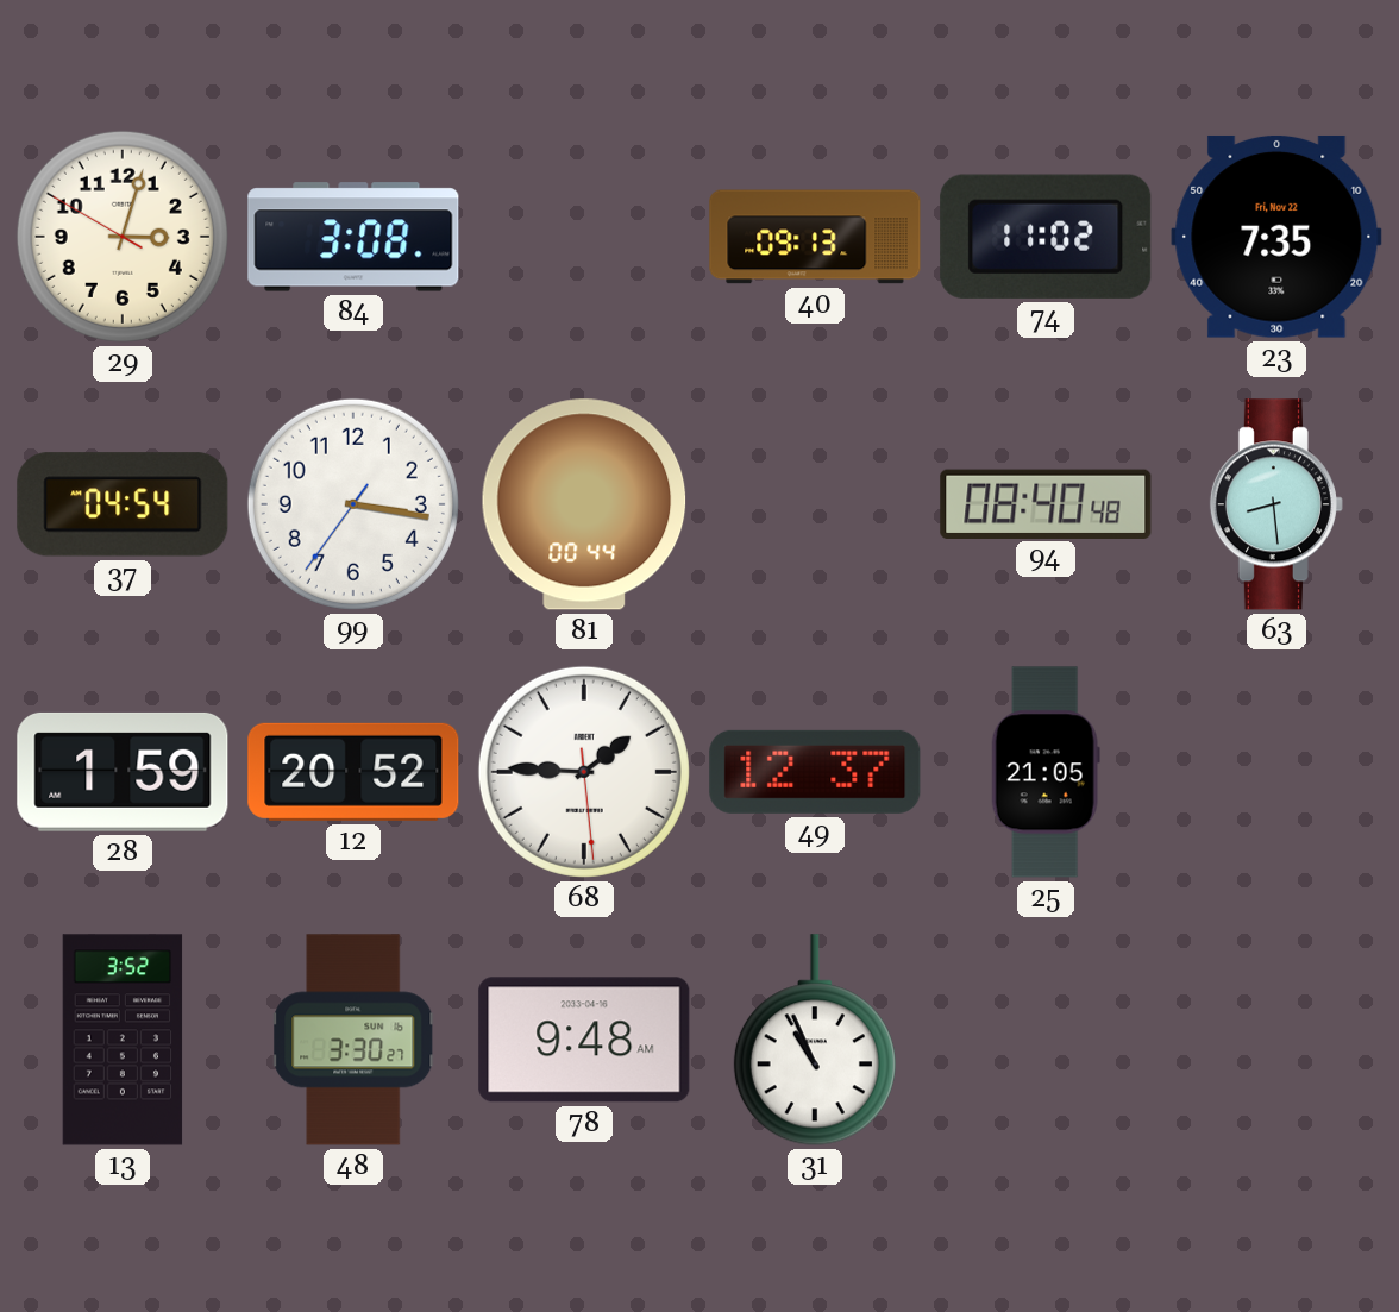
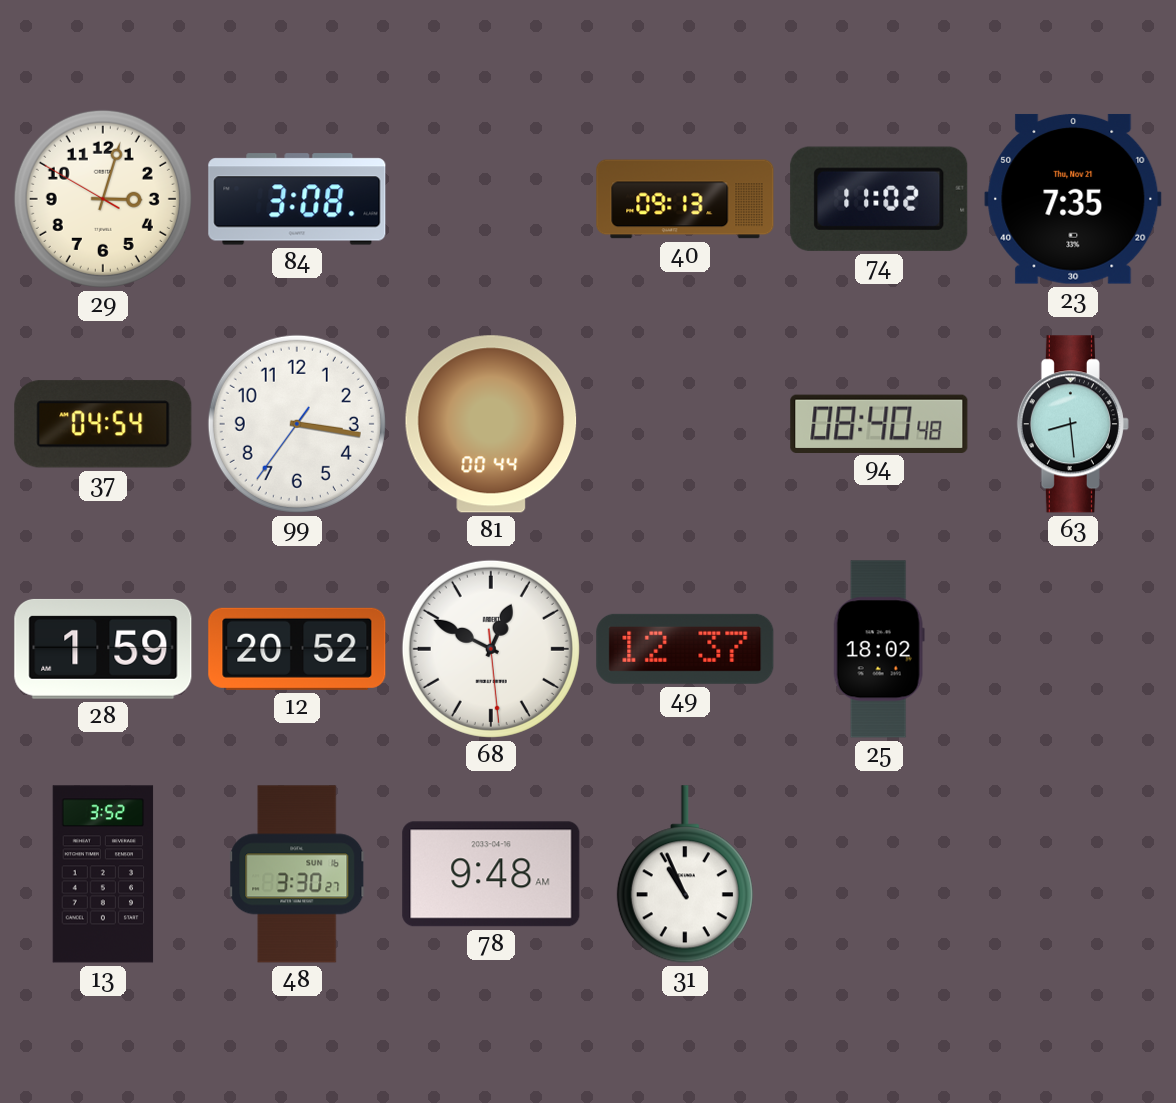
23 date: Fri, Nov 22 -> Thu, Nov 21 (1073, 199)
68: 1:45 -> 12:49 (491, 649)
25: 21:05 -> 18:02 (879, 649)
